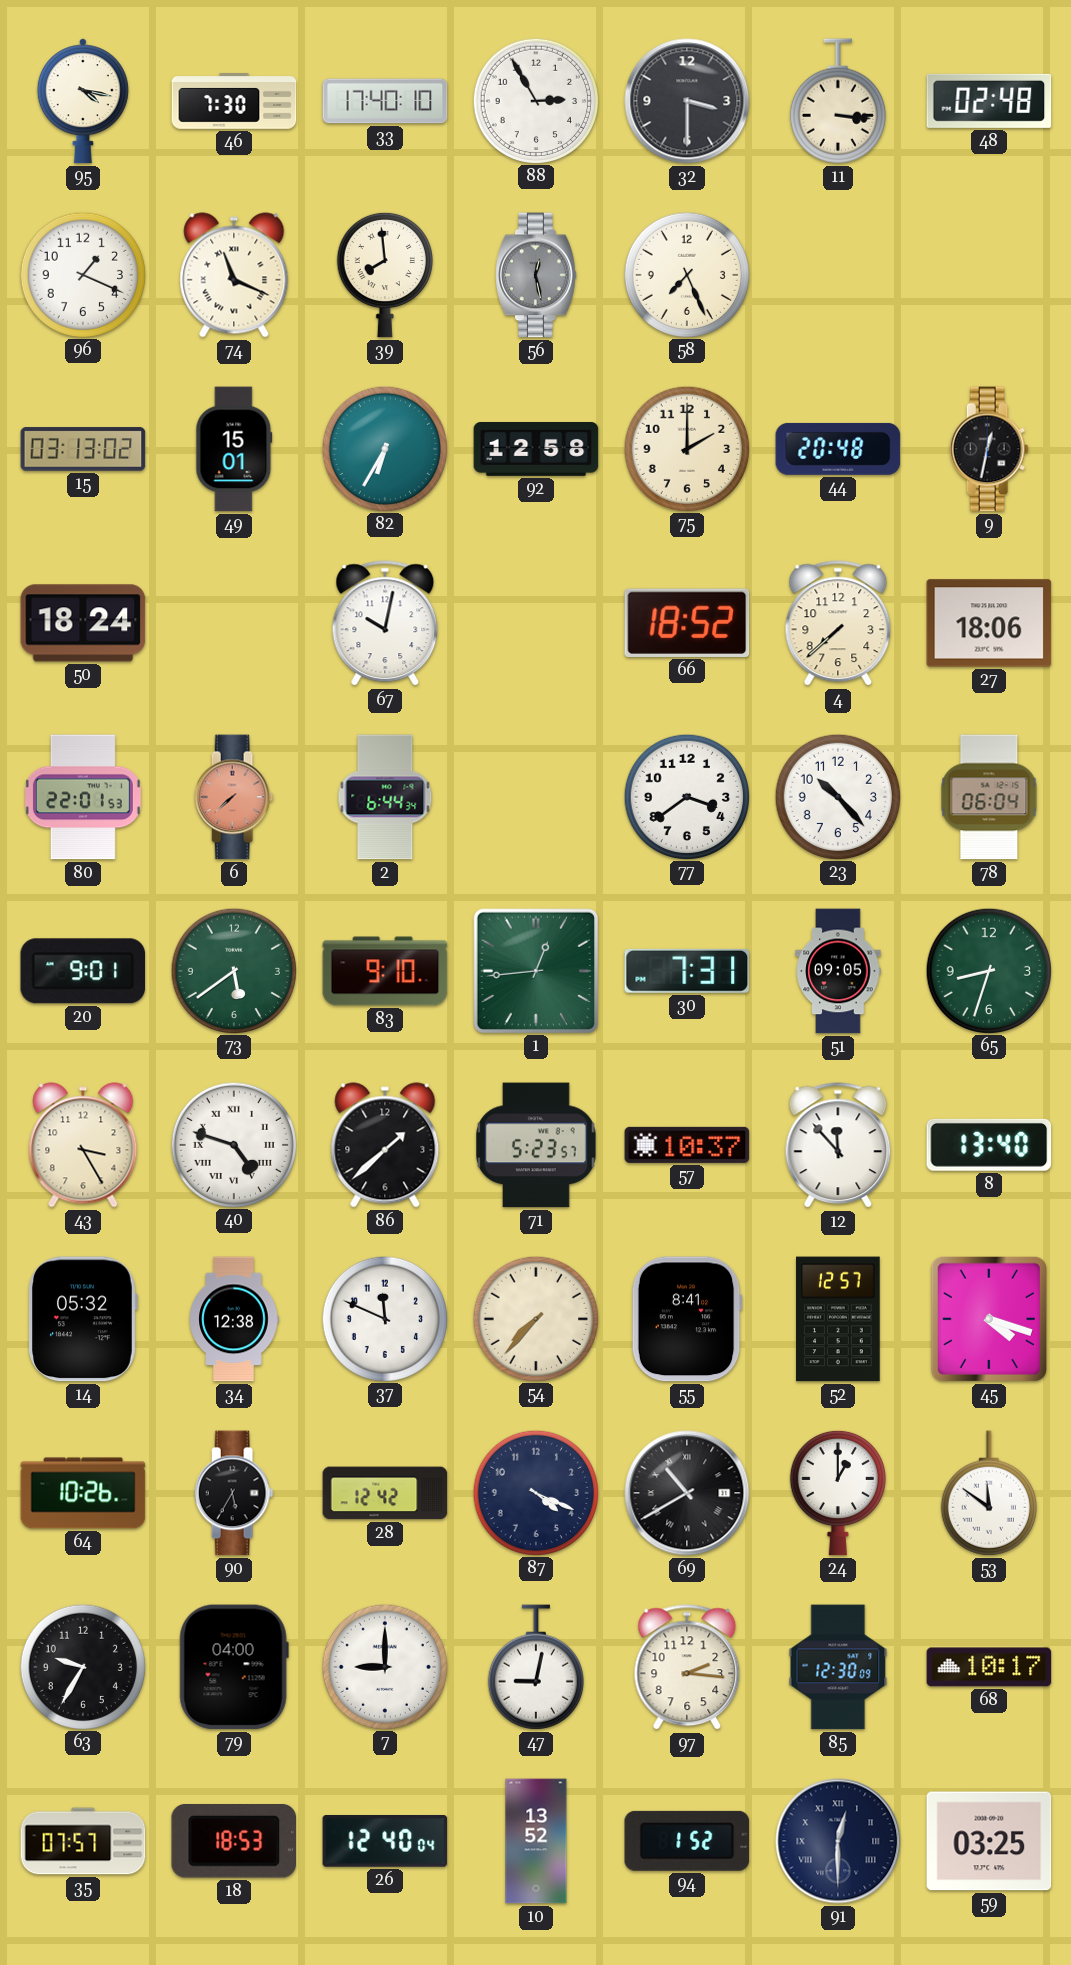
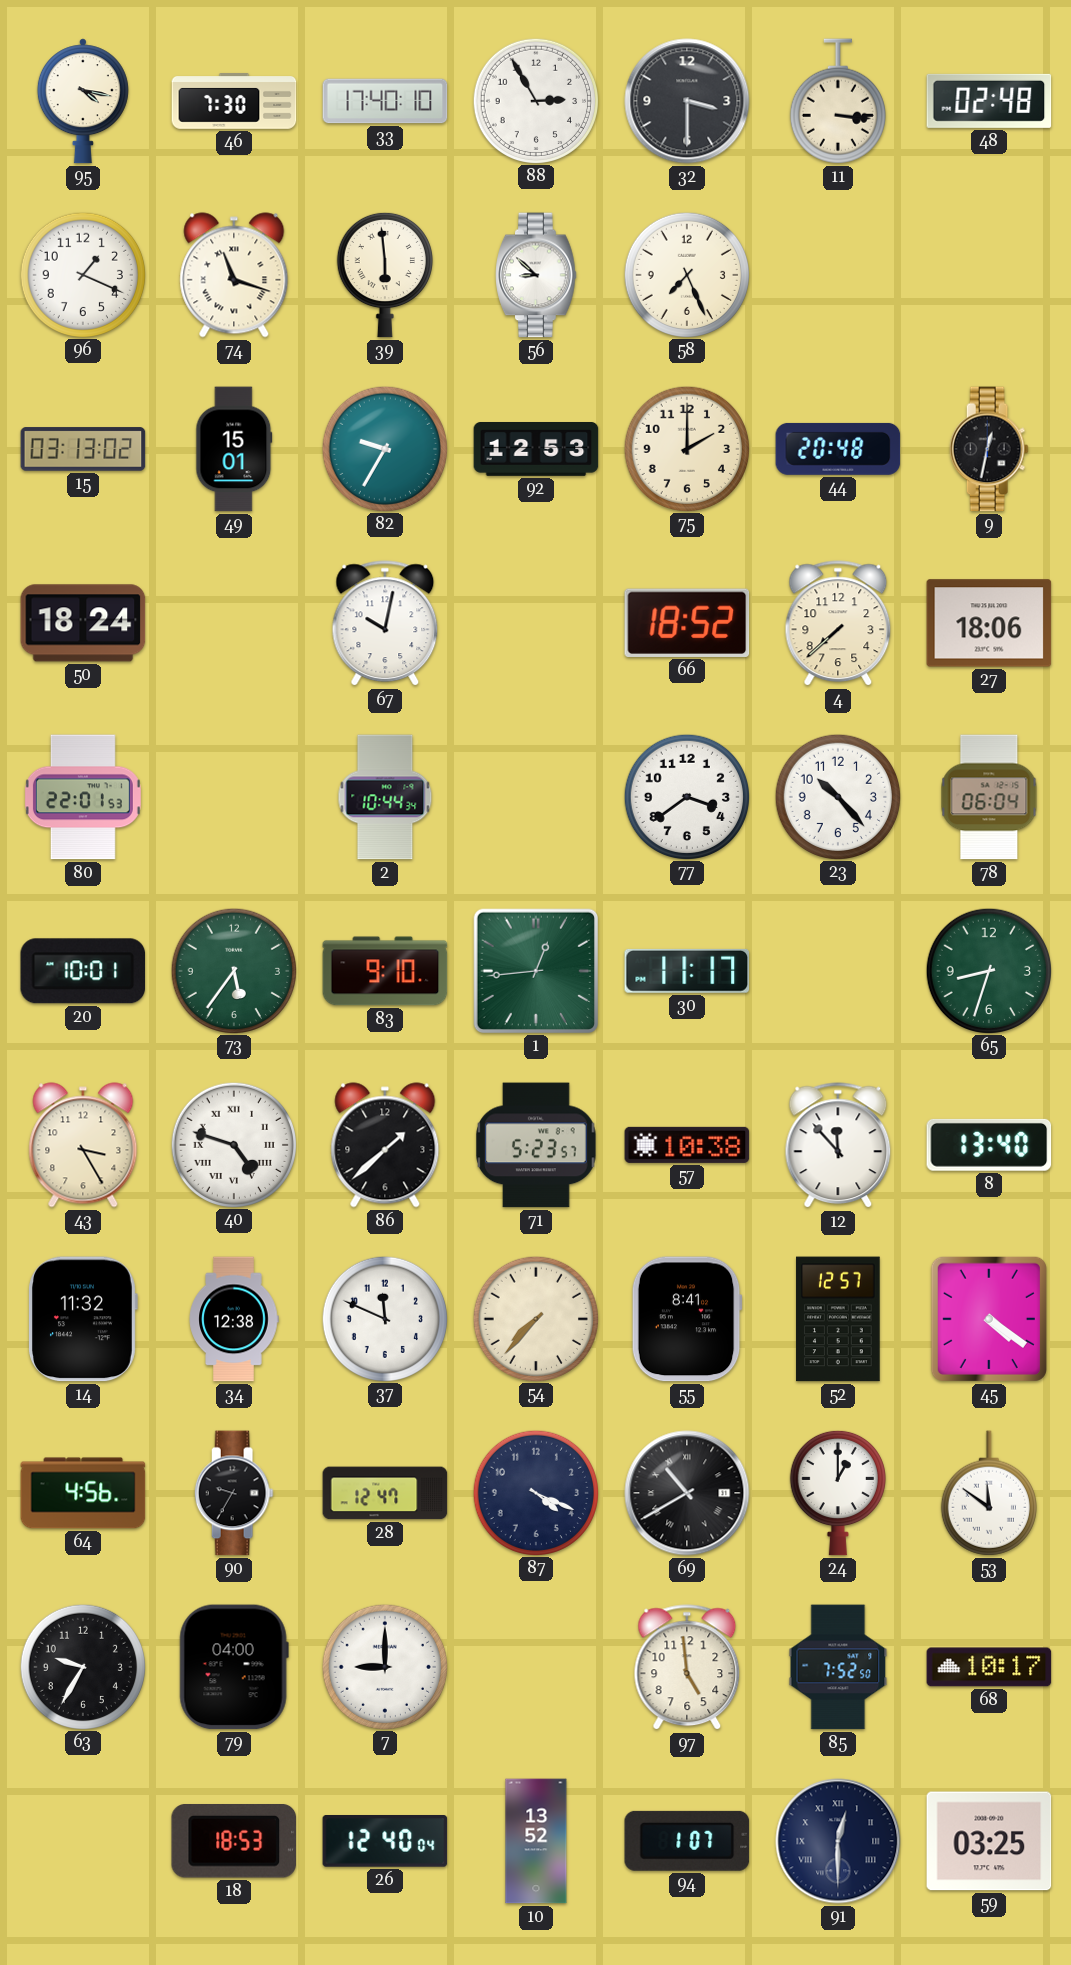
74: 11:19 -> 11:18 (234, 275)
39: 7:59 -> 5:59 (385, 275)
56: 12:28 -> 8:52 (536, 275)
56 dial: grey -> white (536, 275)
82: 6:35 -> 9:35 (384, 448)
92: 12:58 -> 12:53 (536, 450)
6: 7:38 -> none (234, 797)
2: 6:44 -> 10:44 (385, 797)
20: 9:01 -> 10:01 (83, 971)
73: 5:39 -> 5:36 (233, 970)
30: 7:31 -> 11:17 (687, 971)
51: 09:05 -> none (838, 971)
57: 10:37 -> 10:38 (687, 1145)
14: 05:32 -> 11:32 (83, 1319)
45: 4:18 -> 4:21 (989, 1319)
64: 10:26 -> 4:56 (83, 1493)
90: 5:35 -> 9:35 (234, 1493)
28: 12:42 -> 12:47 (385, 1493)
47: 9:02 -> none (536, 1667)
97: 2:16 -> 4:59 (687, 1668)
85: 12:30 -> 7:52 (838, 1667)
35: 07:57 -> none (83, 1841)
94: 1:52 -> 1:07 (687, 1841)
